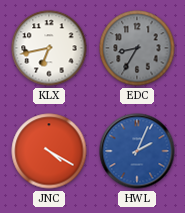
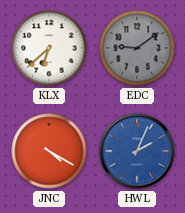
KLX: 6:43 -> 6:38 (49, 48)
EDC: 8:35 -> 9:09 (137, 48)
